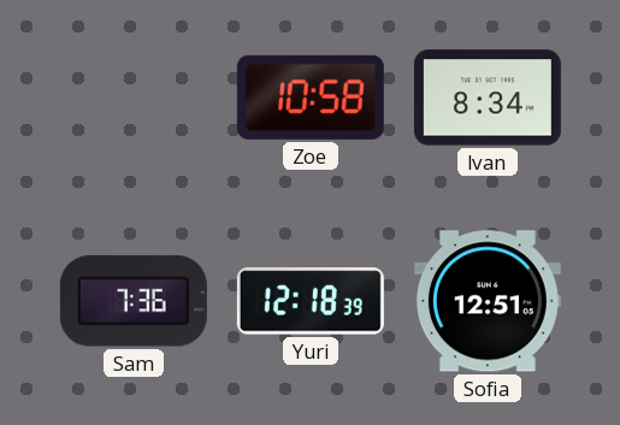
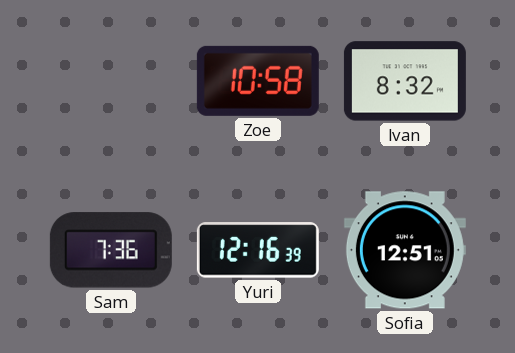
Ivan: 8:34 -> 8:32 (405, 81)
Yuri: 12:18 -> 12:16 (258, 250)
